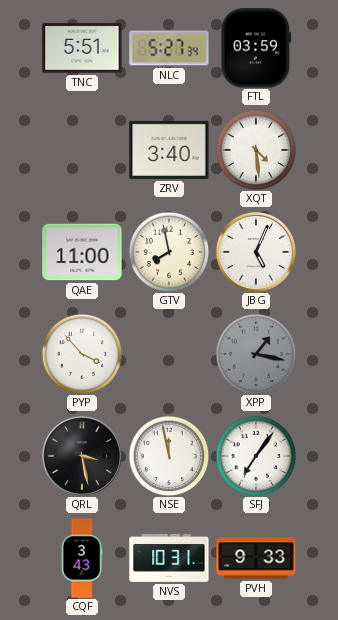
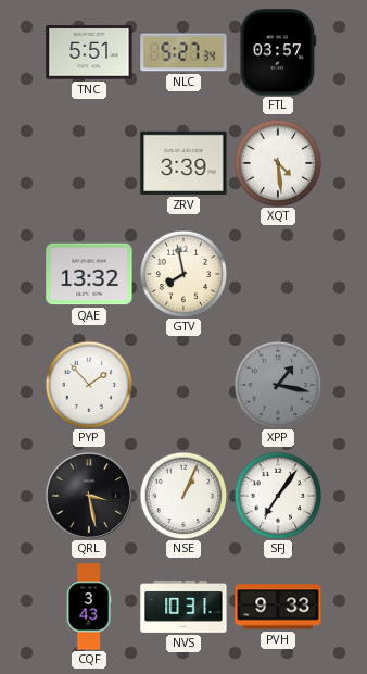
FTL: 03:59 -> 03:57 (278, 52)
ZRV: 3:40 -> 3:39 (184, 163)
QAE: 11:00 -> 13:32 (89, 274)
JBG: 5:04 -> none (256, 252)
PYP: 3:53 -> 1:53 (89, 385)
NSE: 11:58 -> 1:04 (184, 496)
